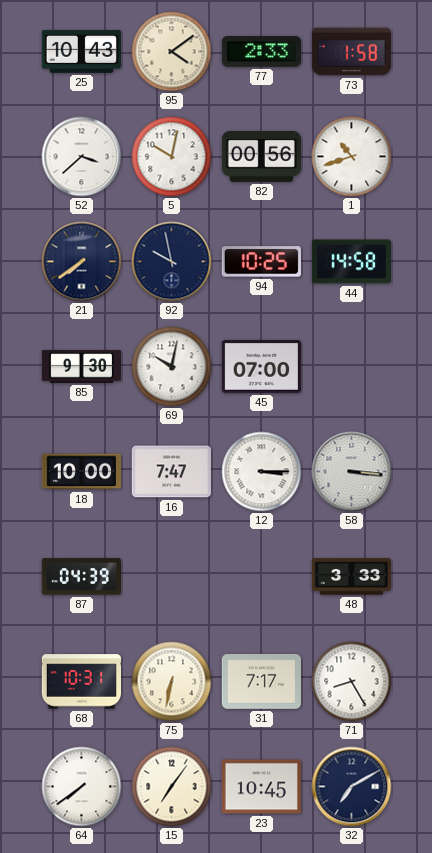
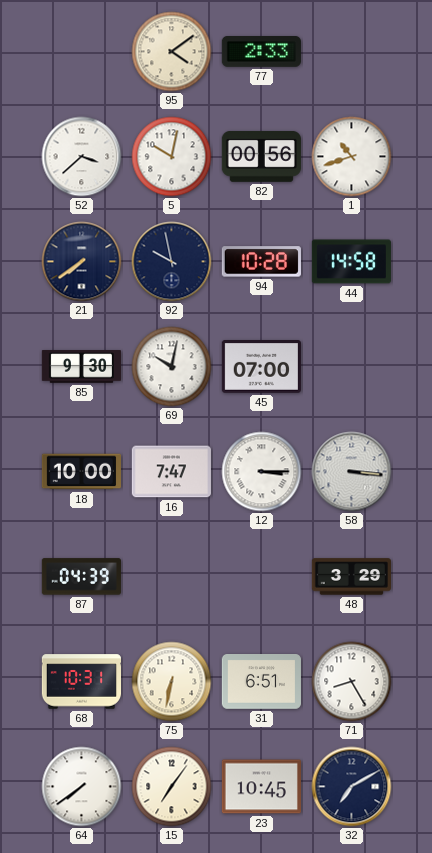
25: 10:43 -> none (81, 51)
73: 1:58 -> none (351, 52)
94: 10:25 -> 10:28 (261, 262)
48: 3:33 -> 3:29 (351, 577)
31: 7:17 -> 6:51 (261, 682)
